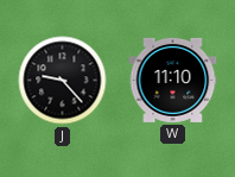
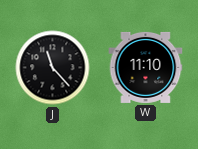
J: 9:23 -> 11:23 (53, 68)
